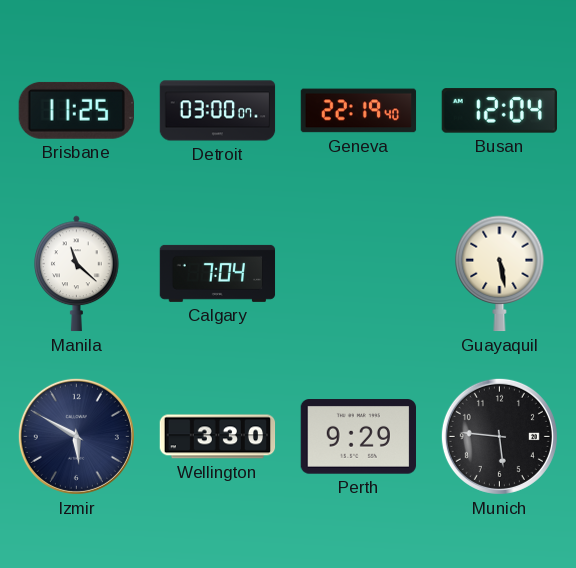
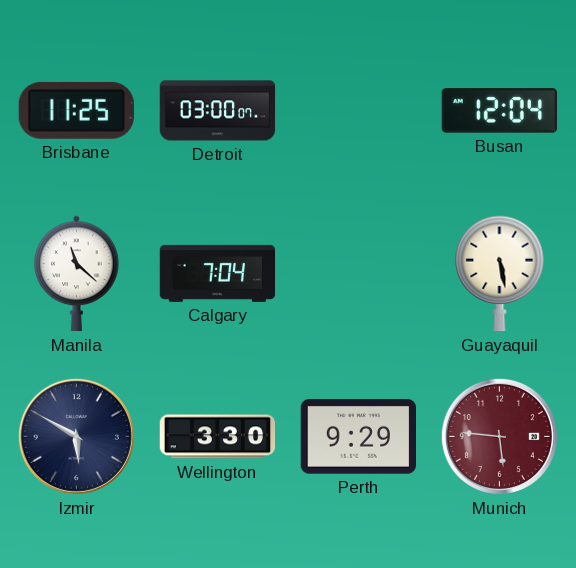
Geneva: 22:19 -> none (359, 111)
Munich dial: black -> burgundy (499, 436)
